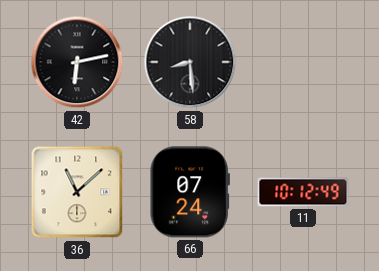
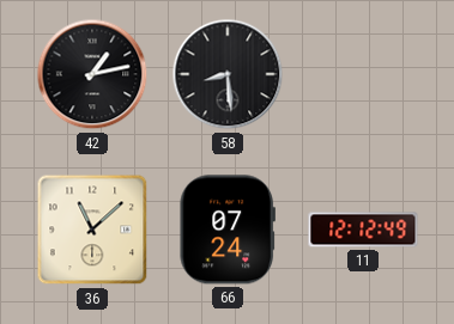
42: 6:13 -> 1:13 (92, 74)
11: 10:12 -> 12:12 (363, 230)
